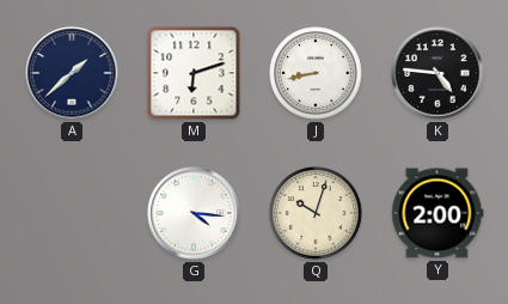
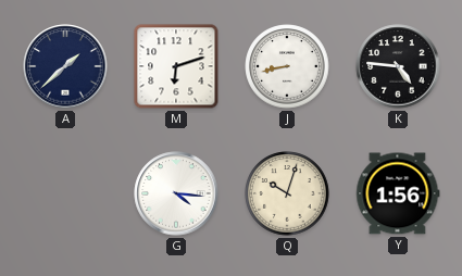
Y: 2:00 -> 1:56 (398, 193)
